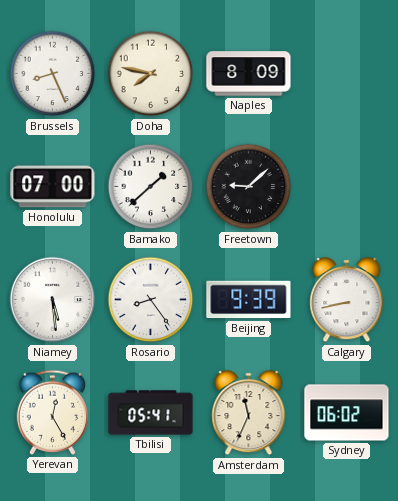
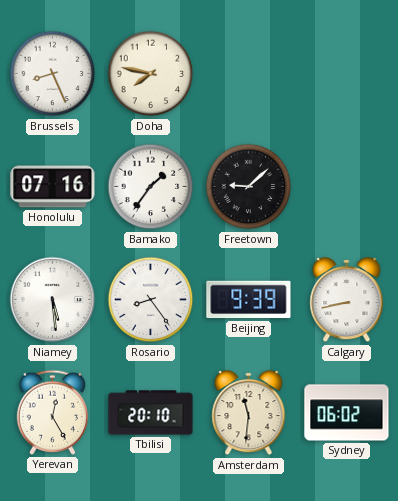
Naples: 8:09 -> none (249, 74)
Honolulu: 07:00 -> 07:16 (53, 187)
Bamako: 1:38 -> 1:36 (151, 187)
Tbilisi: 05:41 -> 20:10 (151, 413)
Amsterdam: 11:34 -> 11:31 (249, 413)
